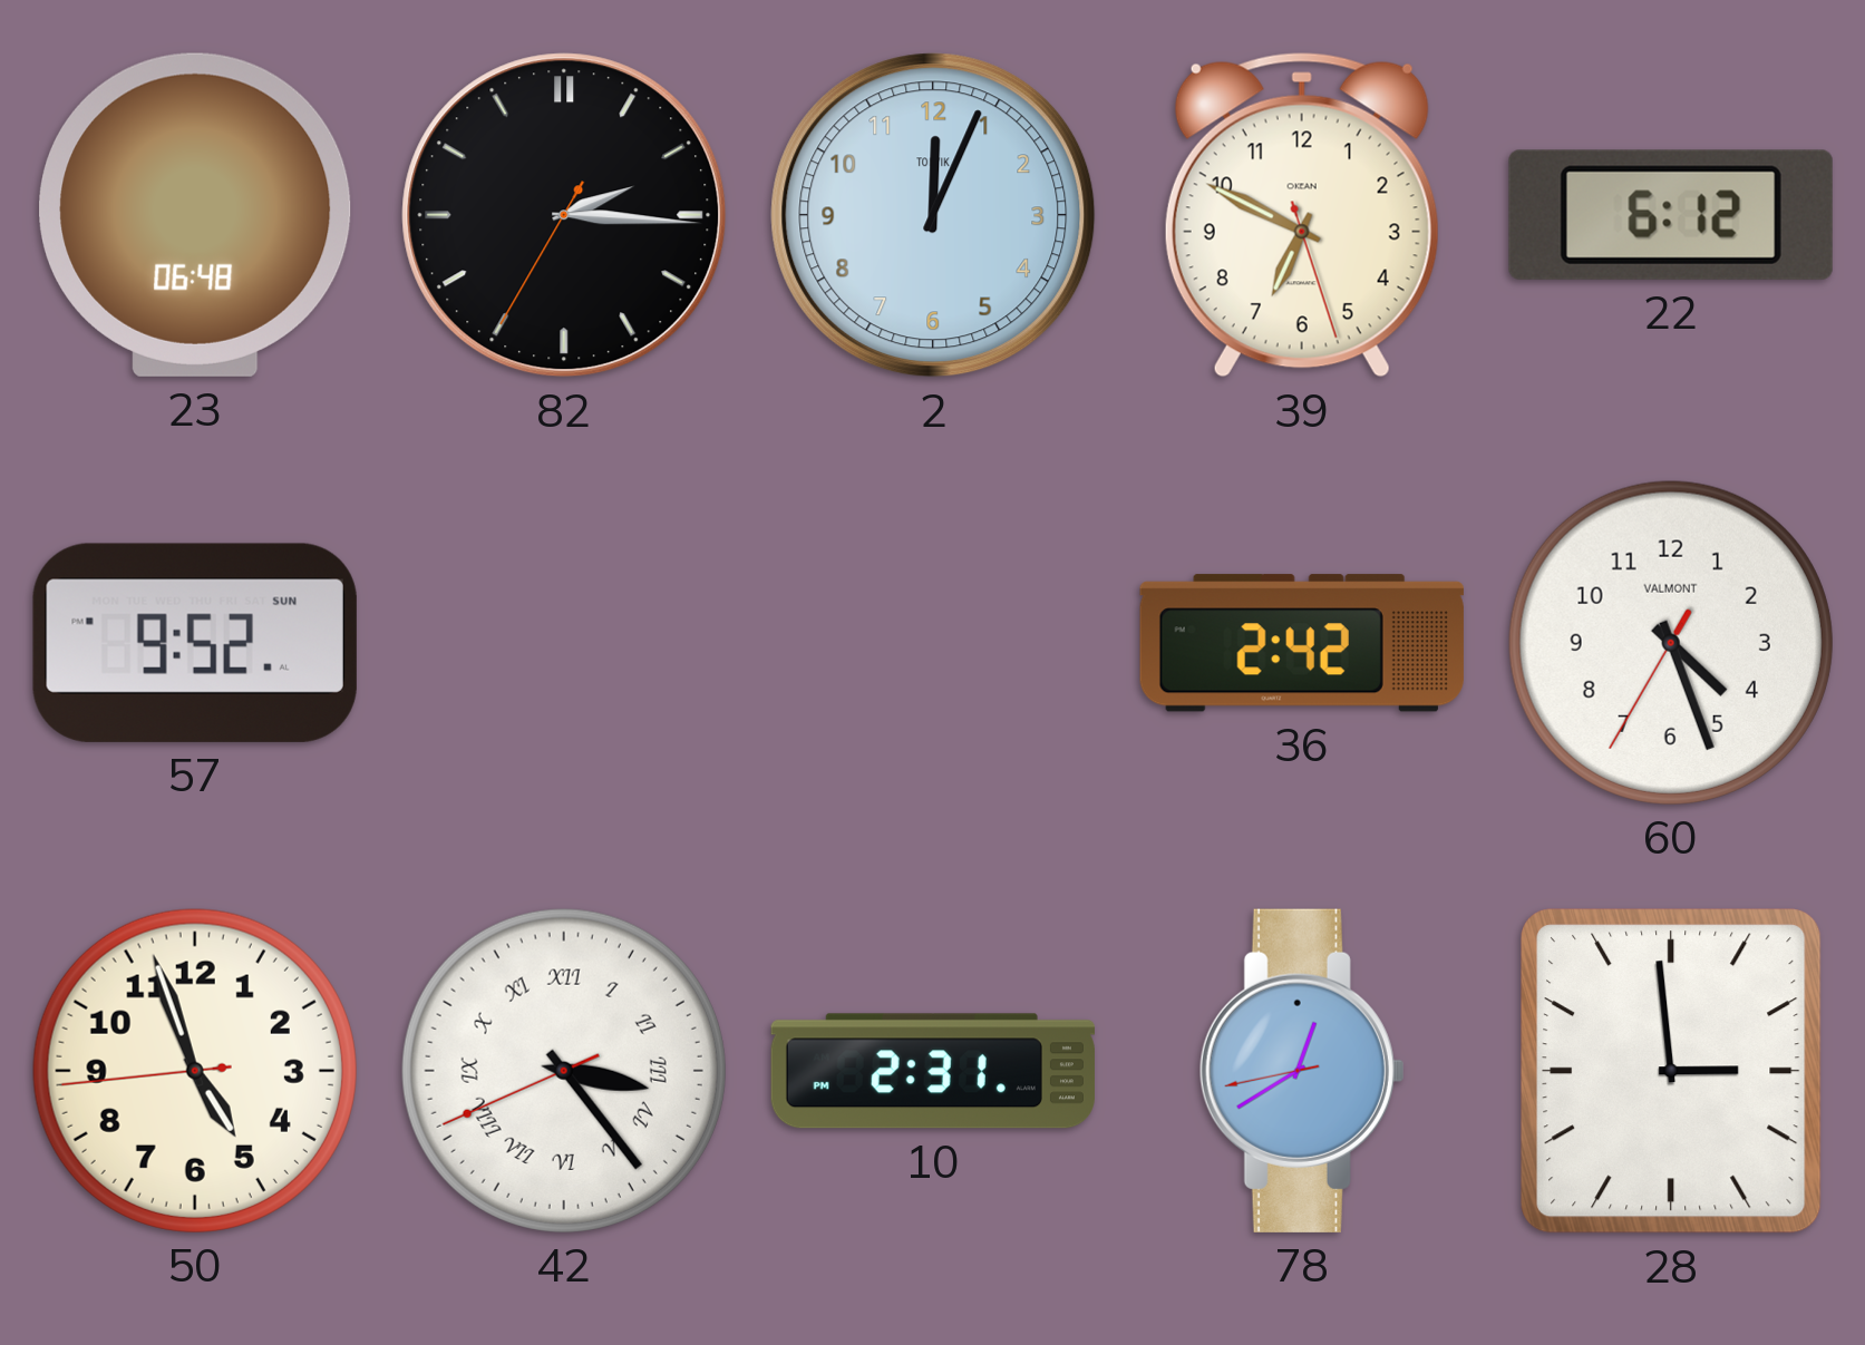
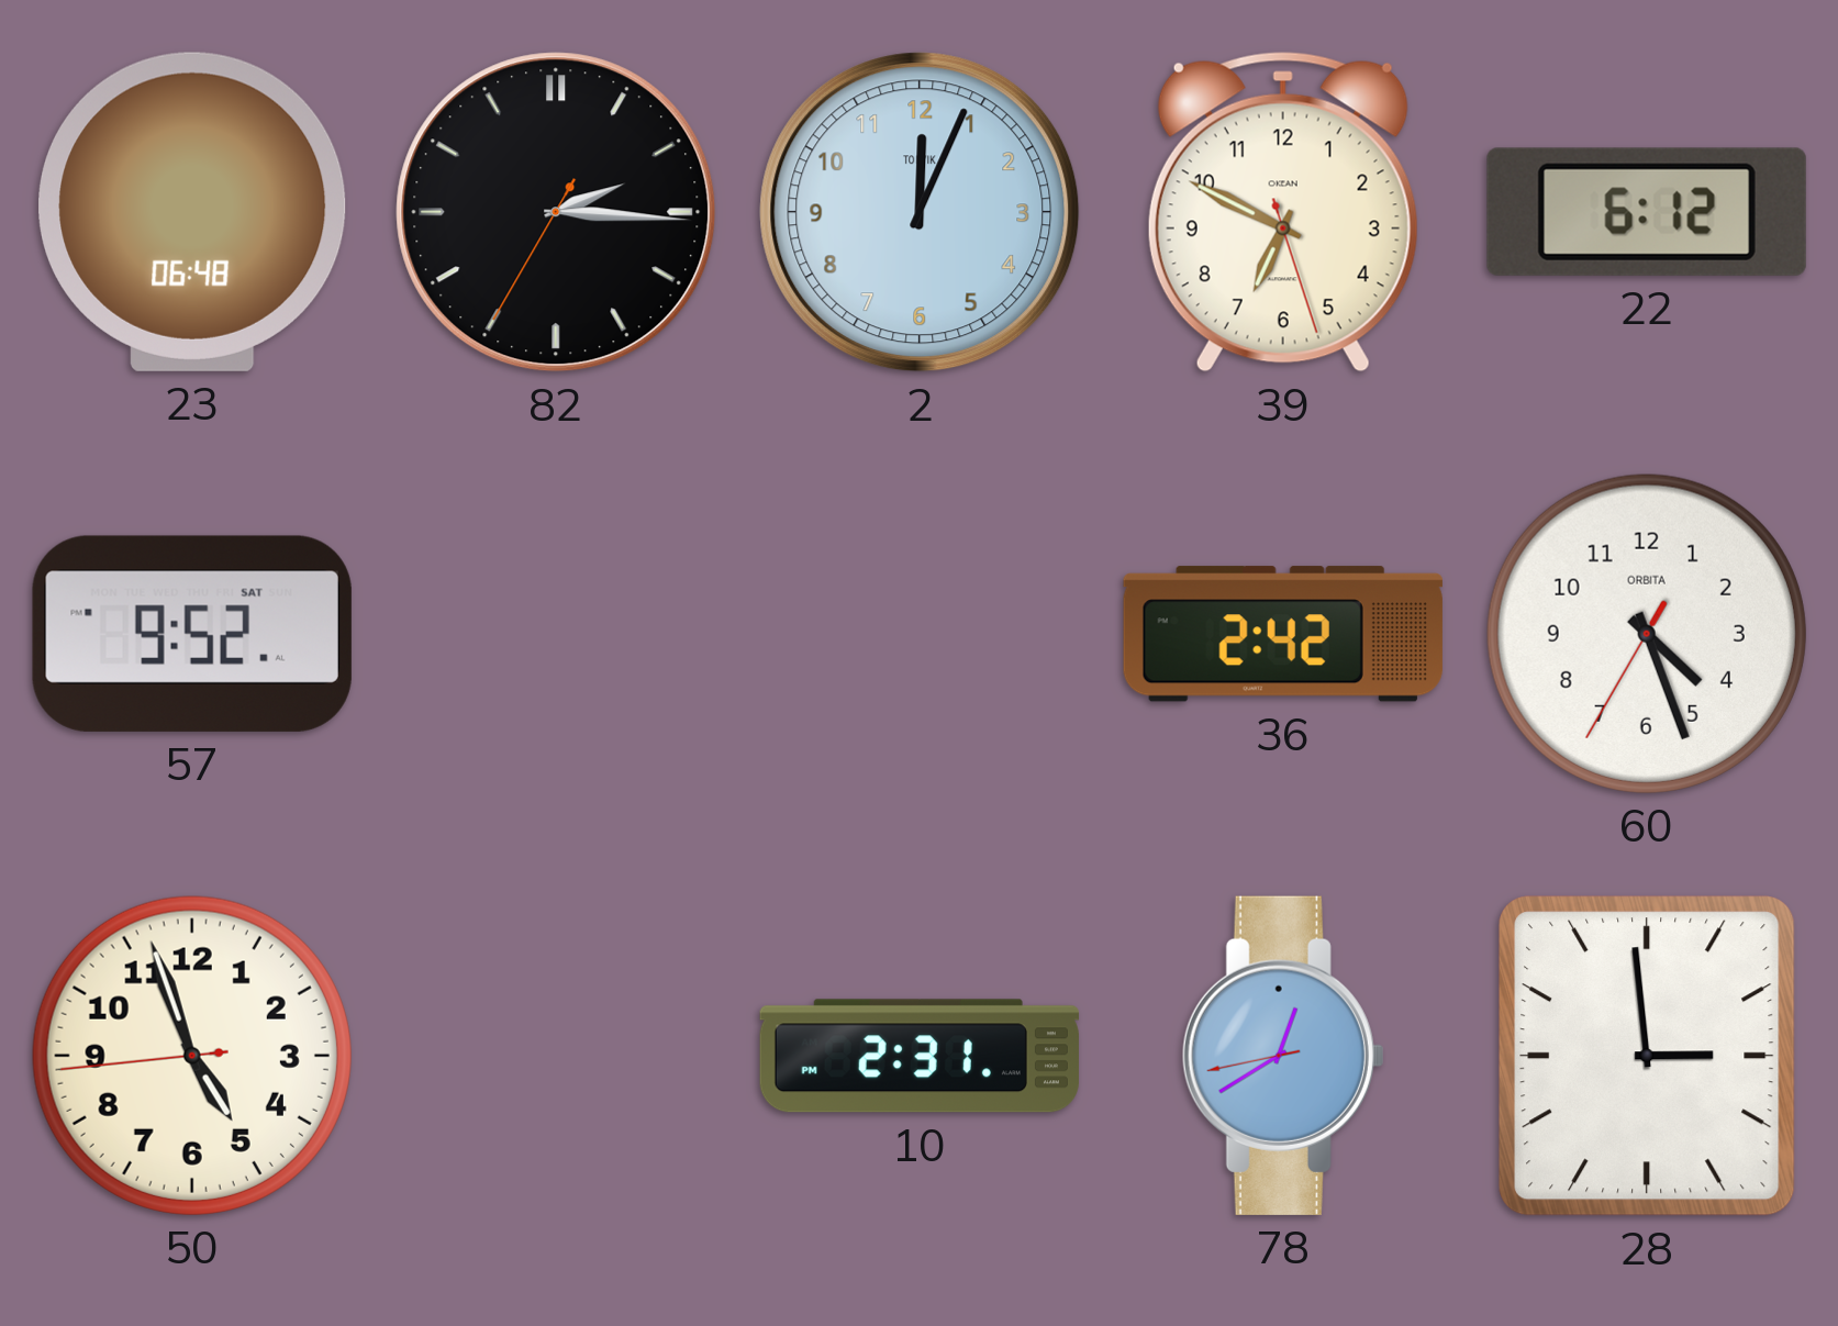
57 date: SUN -> SAT (192, 634)
60 brand: VALMONT -> ORBITA (1647, 634)
42: 3:23 -> none (564, 1071)
